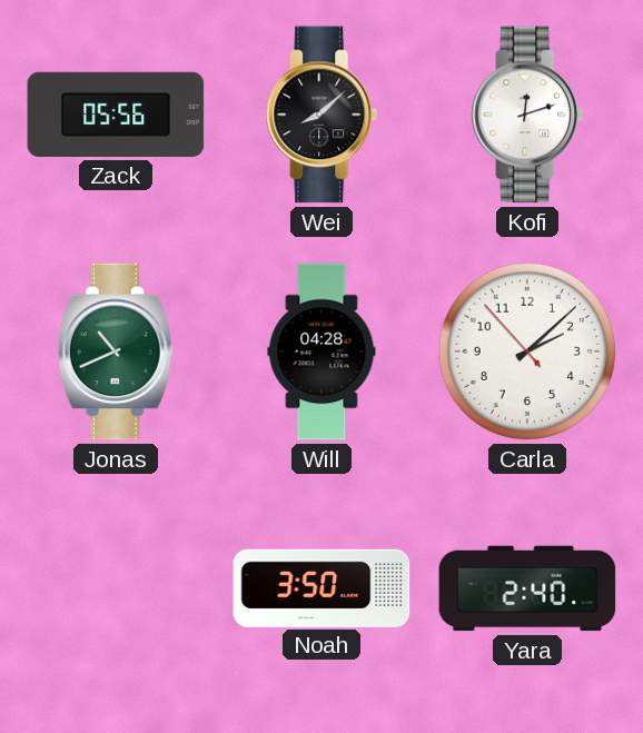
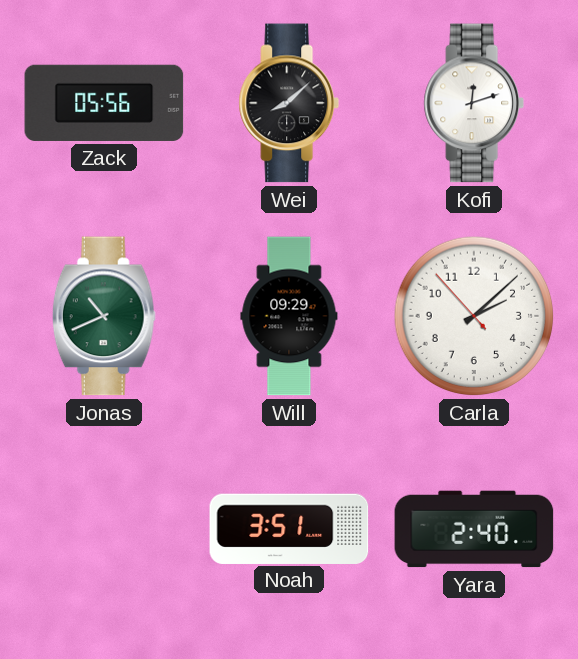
Will: 04:28 -> 09:29 (289, 316)
Noah: 3:50 -> 3:51 (289, 528)
